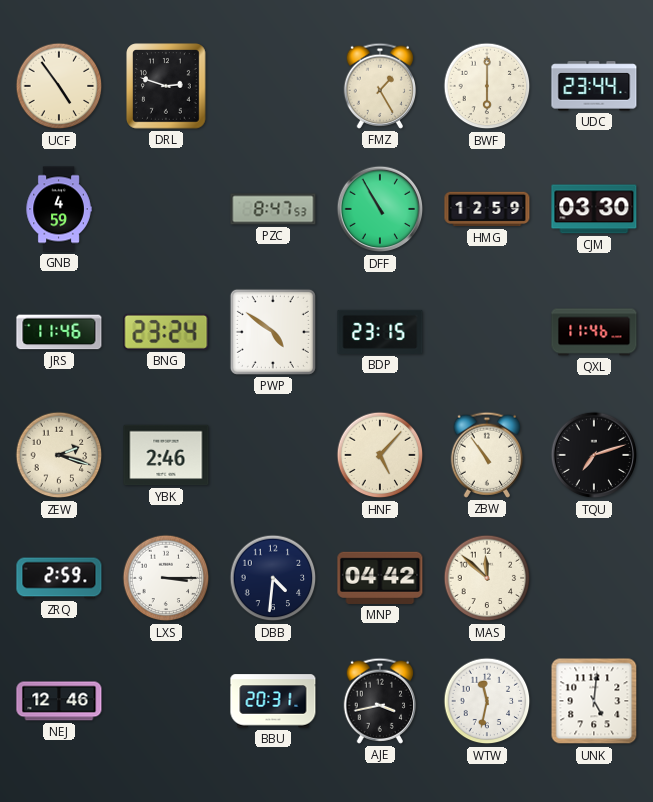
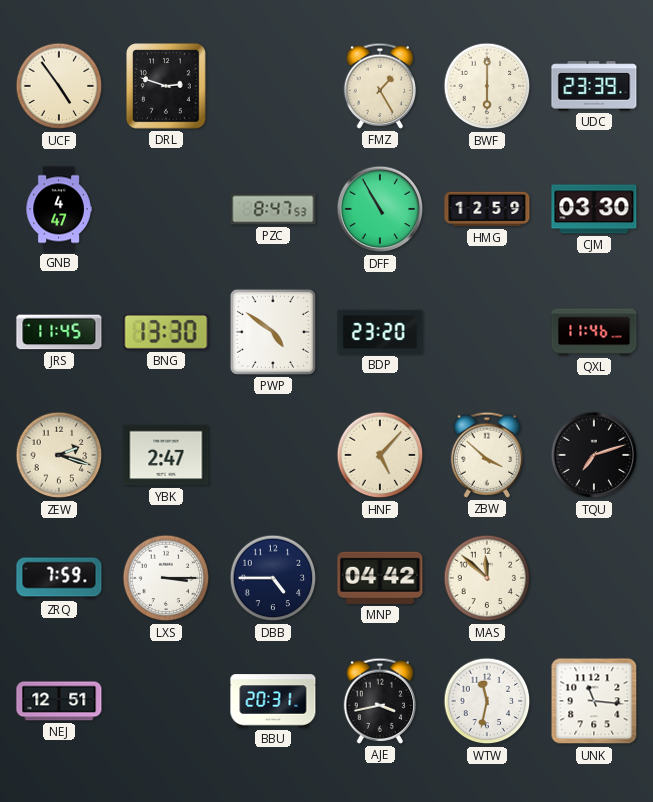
UDC: 23:44 -> 23:39 (594, 86)
GNB: 4:59 -> 4:47 (59, 209)
JRS: 11:46 -> 11:45 (59, 332)
BNG: 23:24 -> 13:30 (166, 332)
BDP: 23:15 -> 23:20 (380, 332)
YBK: 2:46 -> 2:47 (166, 455)
ZBW: 10:54 -> 3:52 (486, 455)
ZRQ: 2:59 -> 7:59 (59, 578)
DBB: 4:31 -> 4:45 (273, 578)
NEJ: 12:46 -> 12:51 (59, 701)
UNK: 5:01 -> 11:16 (594, 701)
